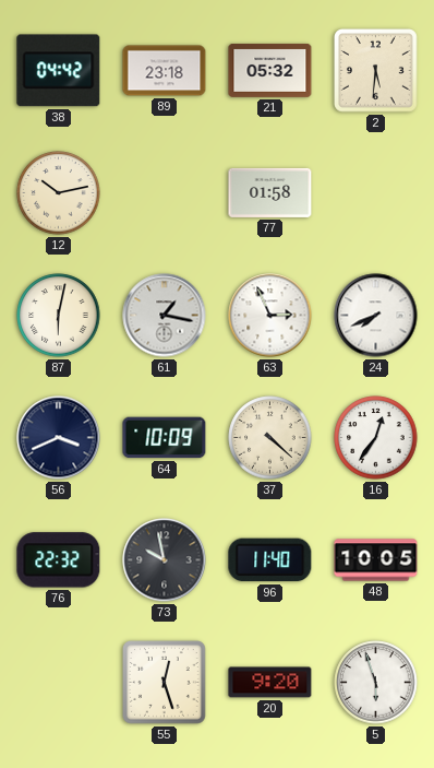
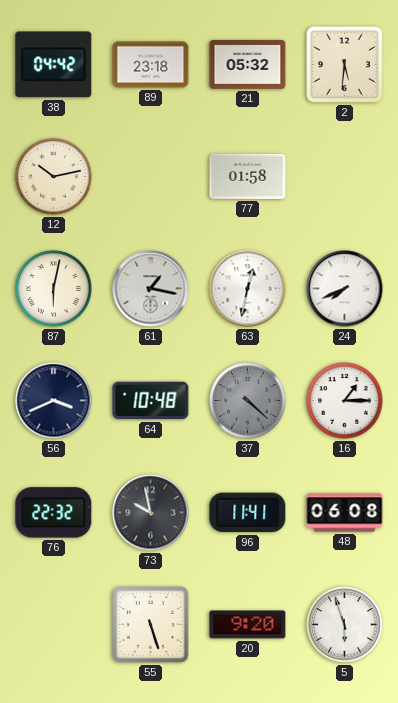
63: 2:56 -> 12:32 (248, 289)
64: 10:09 -> 10:48 (151, 401)
37 dial: cream -> grey (248, 401)
16: 12:36 -> 1:15 (345, 401)
96: 11:40 -> 11:41 (248, 513)
48: 10:05 -> 06:08 (345, 513)
55: 12:27 -> 5:27 (151, 625)
